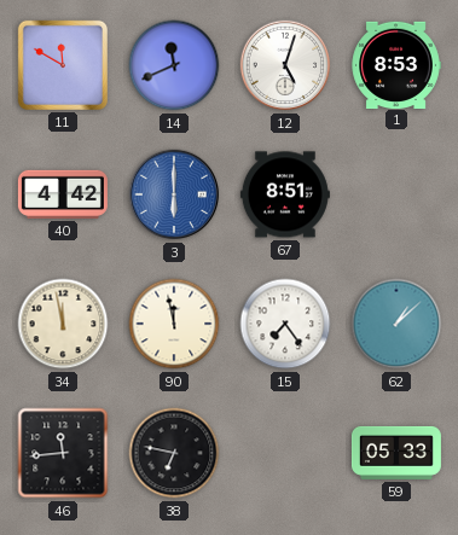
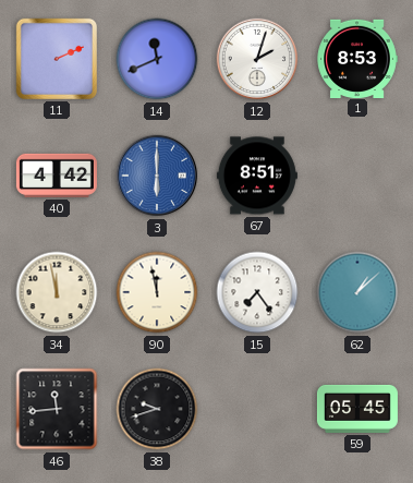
11: 11:50 -> 2:11 (57, 59)
12: 5:03 -> 2:03 (257, 59)
38: 6:47 -> 9:42 (157, 409)
59: 05:33 -> 05:45 (357, 409)
